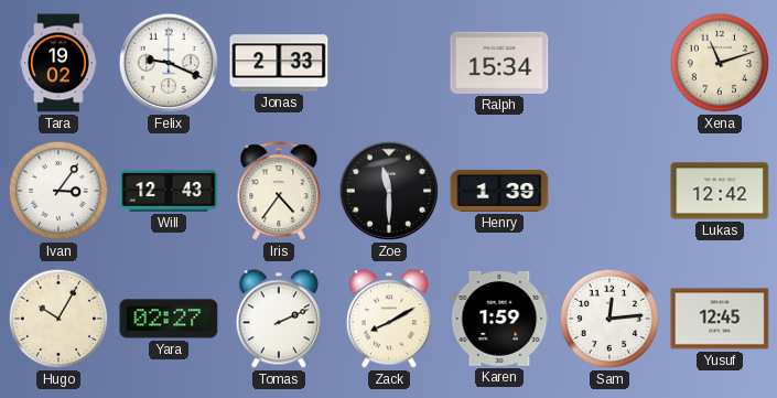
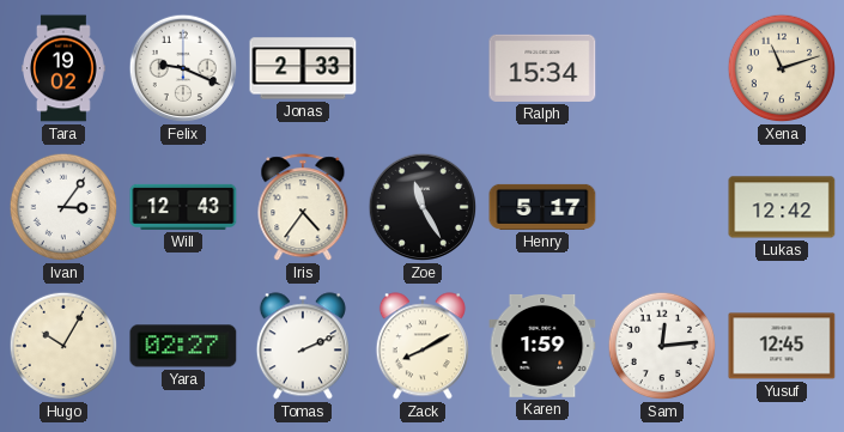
Zoe: 11:30 -> 11:25 (423, 207)
Henry: 1:39 -> 5:17 (542, 207)
